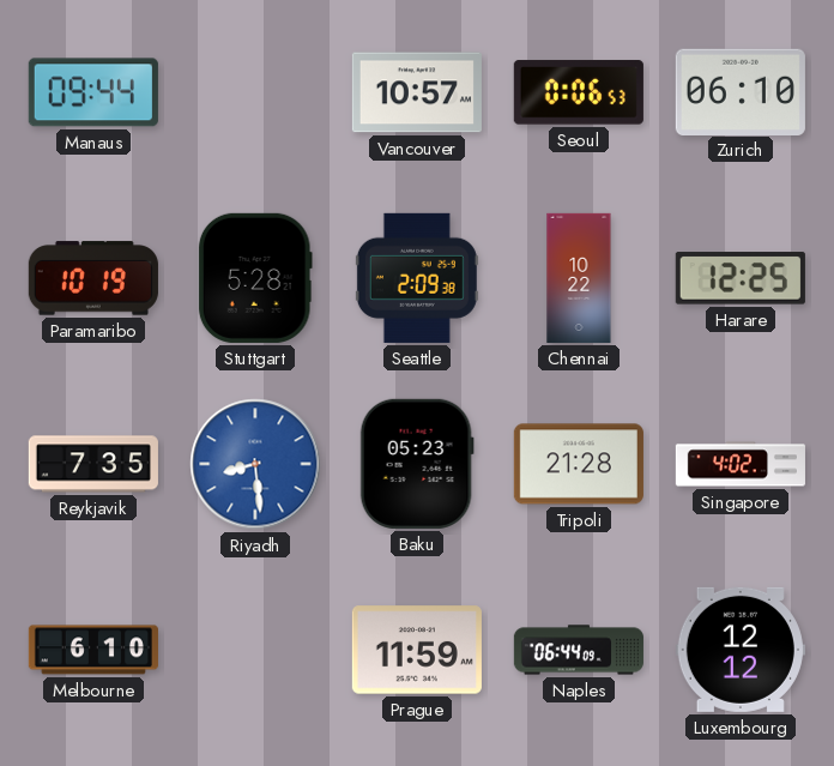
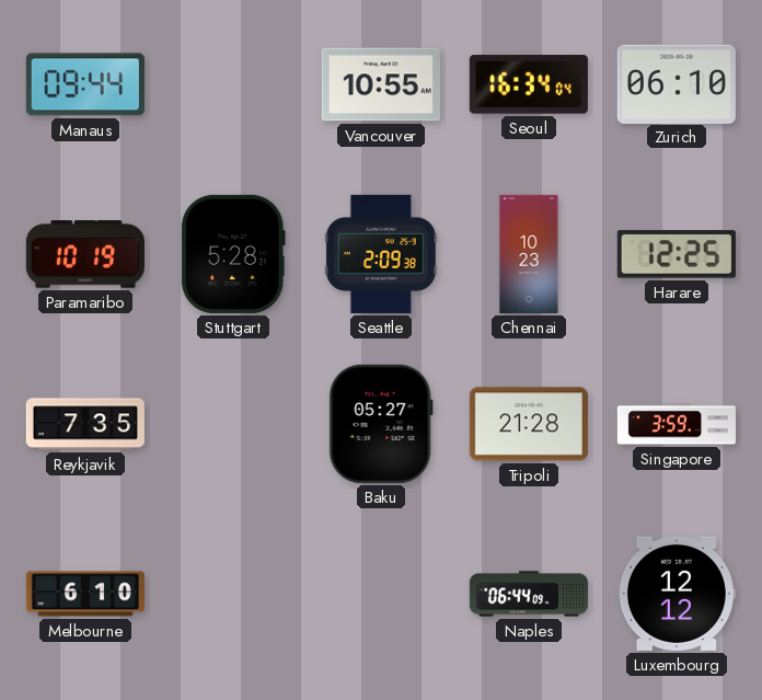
Vancouver: 10:57 -> 10:55 (381, 84)
Seoul: 0:06 -> 16:34 (529, 84)
Chennai: 10:22 -> 10:23 (529, 254)
Riyadh: 8:29 -> none (255, 464)
Baku: 05:23 -> 05:27 (381, 424)
Singapore: 4:02 -> 3:59 (677, 424)
Prague: 11:59 -> none (417, 650)
